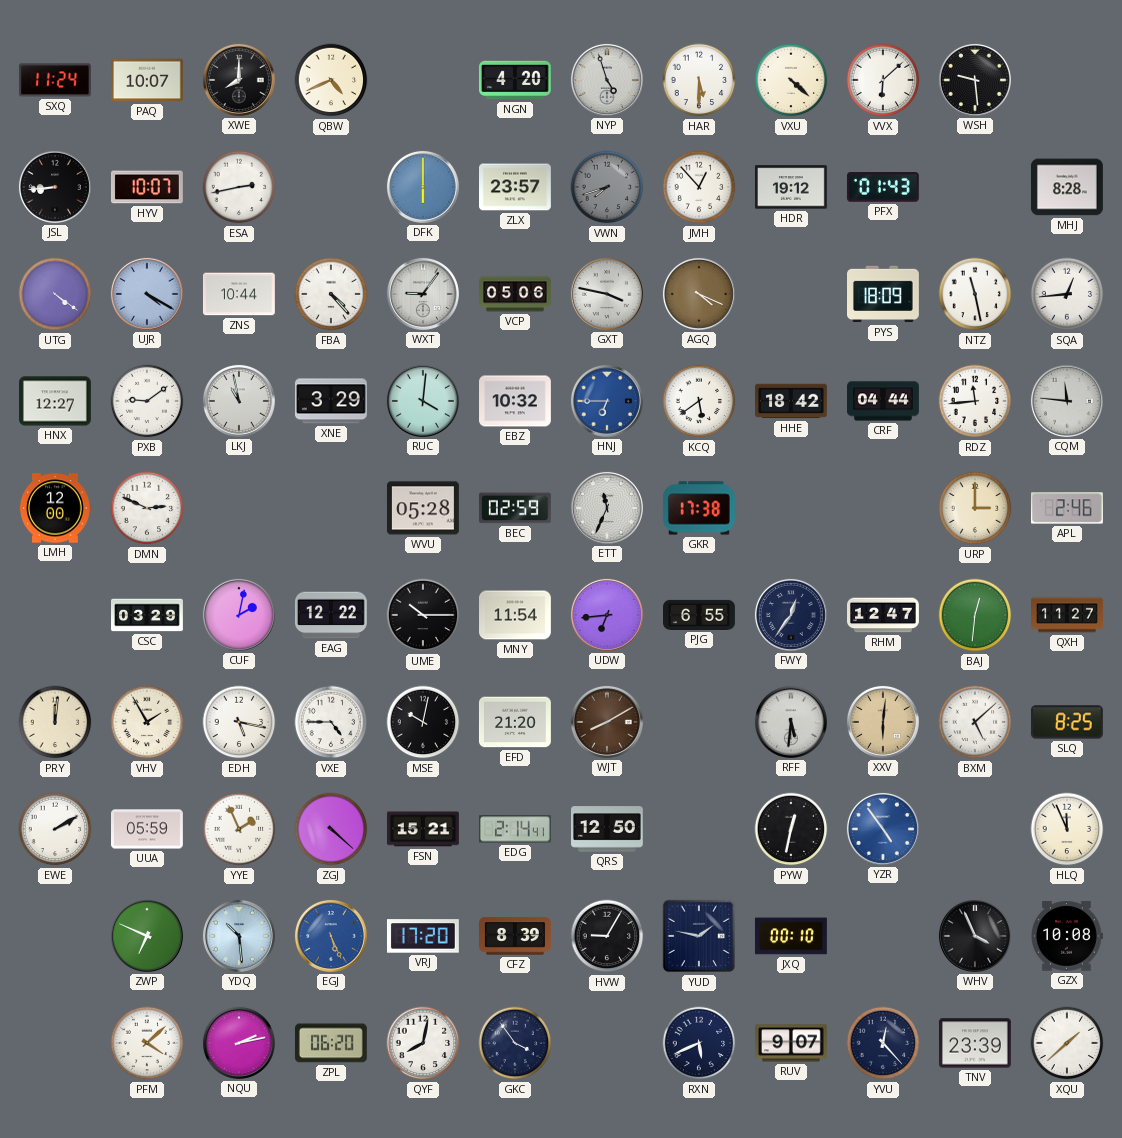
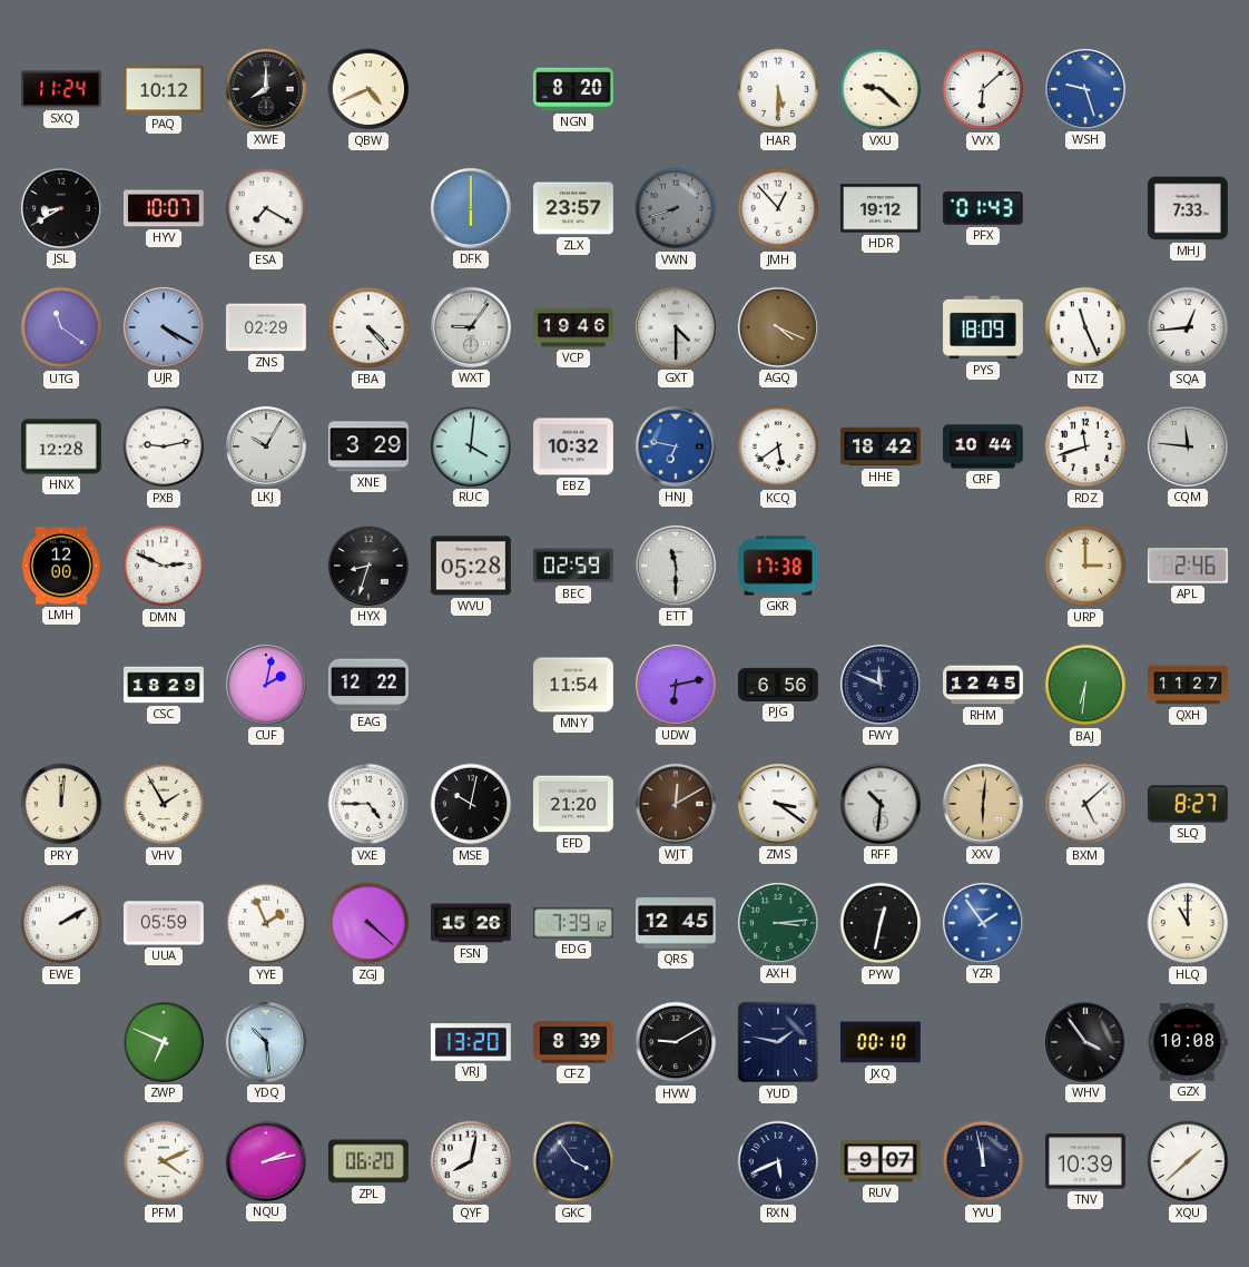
PAQ: 10:07 -> 10:12 (165, 89)
NGN: 4:20 -> 8:20 (573, 89)
NYP: 4:57 -> none (607, 80)
VXU: 4:22 -> 9:22 (881, 89)
WSH: 9:29 -> 9:27 (1085, 89)
WSH dial: black -> blue (1085, 89)
JSL: 8:44 -> 8:40 (61, 208)
ESA: 2:43 -> 7:20 (266, 208)
MHJ: 8:28 -> 7:33 (1188, 208)
UTG: 4:21 -> 11:21 (61, 327)
ZNS: 10:44 -> 02:29 (266, 327)
VCP: 05:06 -> 19:46 (574, 327)
GXT: 3:47 -> 4:30 (676, 327)
NTZ: 11:28 -> 11:26 (1085, 327)
HNX: 12:27 -> 12:28 (62, 446)
PXB: 9:09 -> 9:13 (164, 446)
LKJ: 10:58 -> 10:05 (266, 446)
HNJ: 6:45 -> 6:47 (676, 446)
CRF: 04:44 -> 10:44 (984, 446)
RDZ: 11:44 -> 11:42 (1085, 446)
HYX: none -> 8:33 (368, 566)
ETT: 11:34 -> 11:30 (676, 566)
CSC: 03:29 -> 18:29 (165, 685)
UME: 10:15 -> none (423, 615)
UDW: 6:44 -> 6:13 (676, 685)
PJG: 6:55 -> 6:56 (779, 685)
FWY: 12:36 -> 11:49 (881, 685)
RHM: 12:47 -> 12:45 (984, 685)
BAJ: 12:31 -> 6:31 (1085, 685)
EDH: 5:17 -> none (239, 722)
WJT: 8:10 -> 12:10 (676, 804)
ZMS: none -> 3:21 (778, 804)
RFF: 5:31 -> 10:31 (881, 804)
SLQ: 8:25 -> 8:27 (1188, 804)
FSN: 15:21 -> 15:26 (471, 923)
EDG: 2:14 -> 7:39 (573, 923)
QRS: 12:50 -> 12:45 (677, 923)
AXH: none -> 3:14 (778, 923)
YZR: 4:54 -> 1:54 (983, 923)
HLQ: 11:56 -> 11:00 (1188, 923)
EGJ: 5:26 -> none (331, 936)
VRJ: 17:20 -> 13:20 (471, 1042)
HVW: 9:05 -> 9:10 (676, 1042)
WHV: 3:56 -> 3:54 (1085, 1042)
PFM: 4:08 -> 4:11 (164, 1161)
YVU: 12:23 -> 11:58 (983, 1161)
TNV: 23:39 -> 10:39 (1085, 1161)
